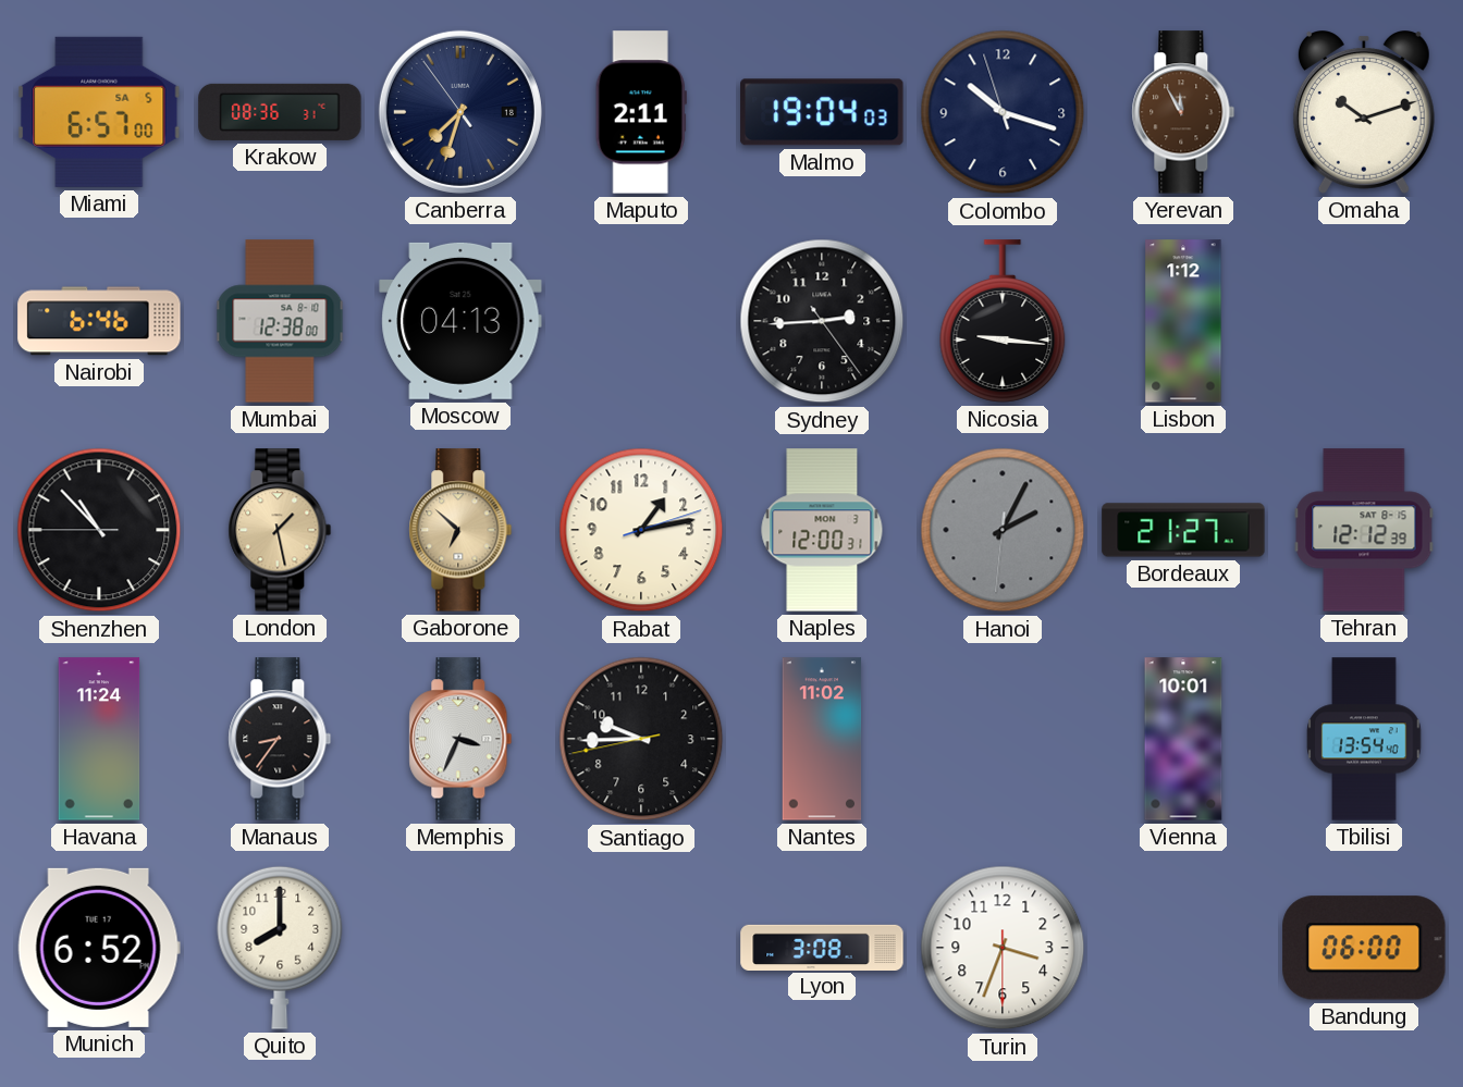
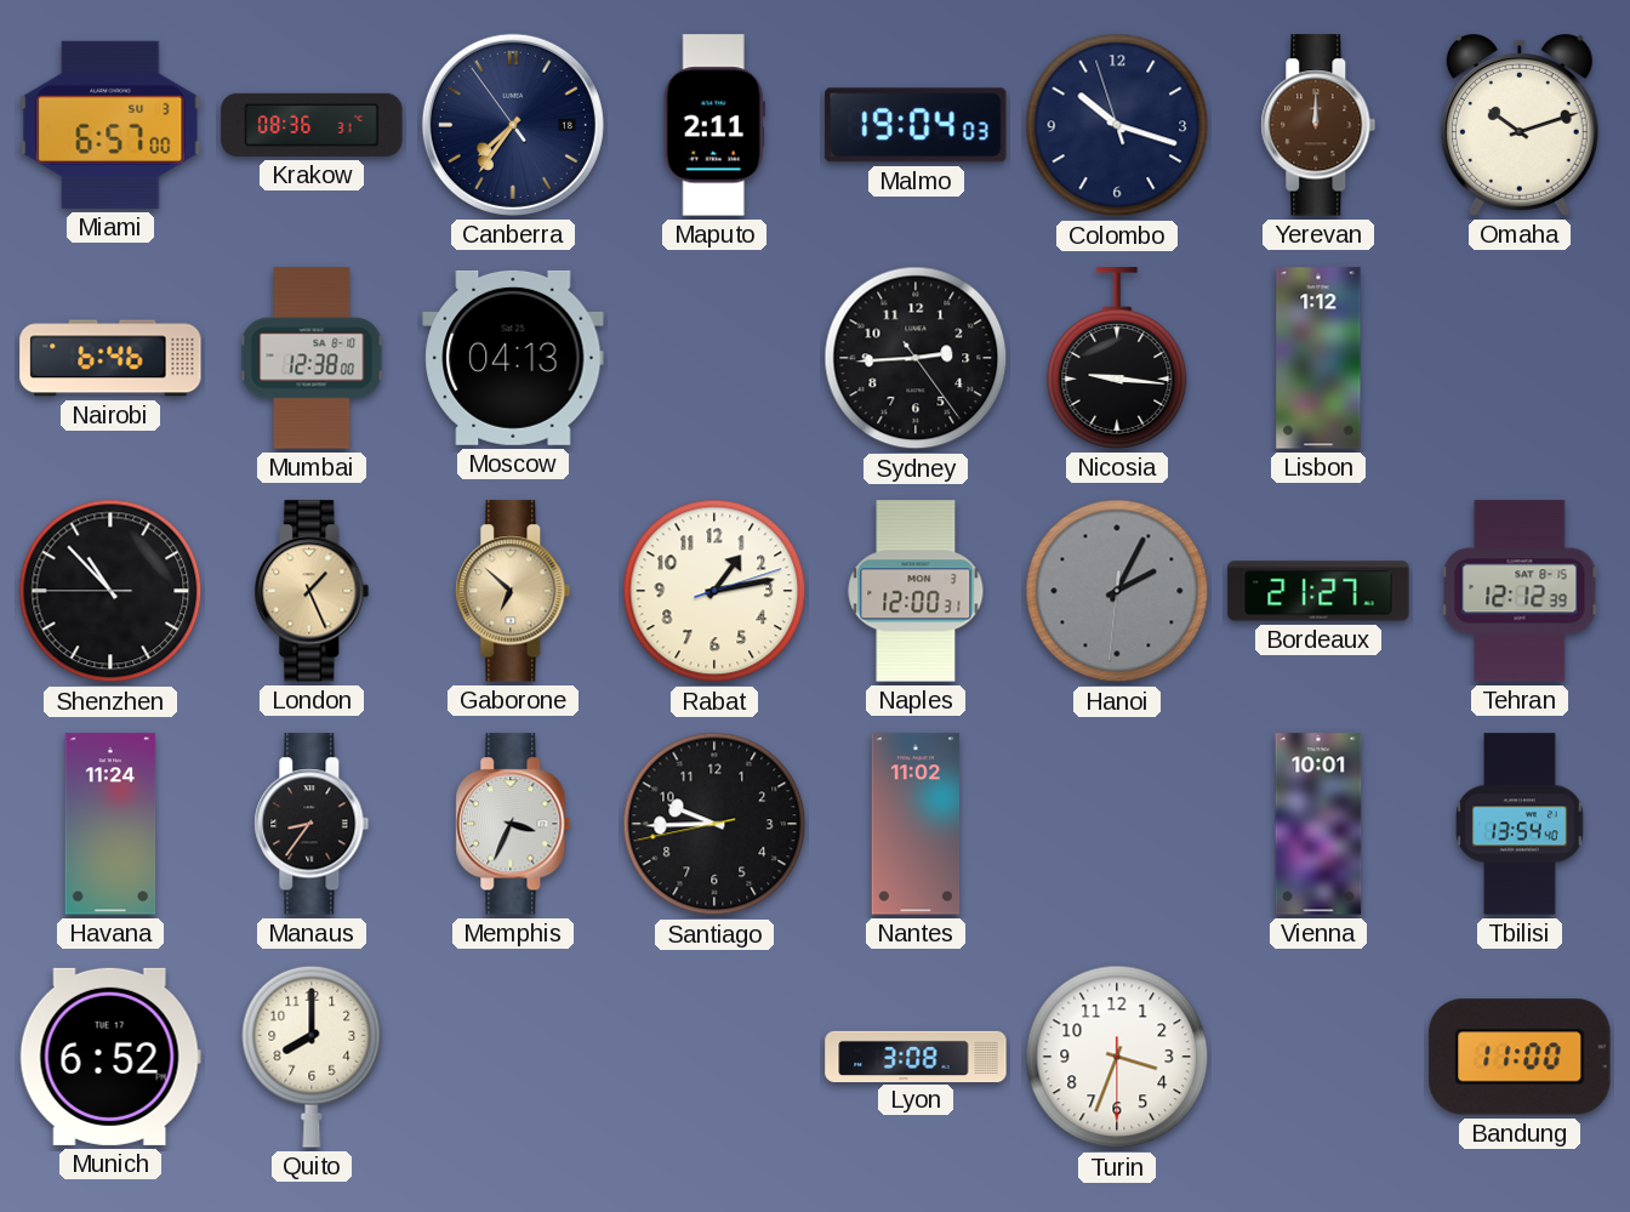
Miami date: SA 5 -> SU 3 (110, 125)
Canberra: 7:32 -> 7:35 (513, 125)
Yerevan: 11:55 -> 12:00 (1318, 125)
London: 1:28 -> 1:26 (312, 591)
Bandung: 06:00 -> 11:00 (1520, 1057)
